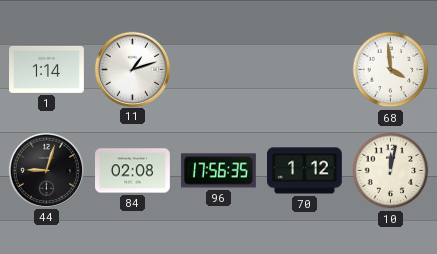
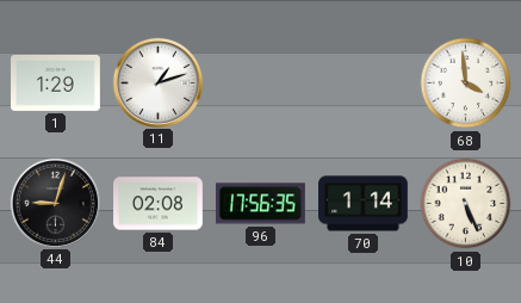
1: 1:14 -> 1:29 (56, 82)
70: 1:12 -> 1:14 (364, 204)
10: 12:02 -> 5:26 (466, 204)
